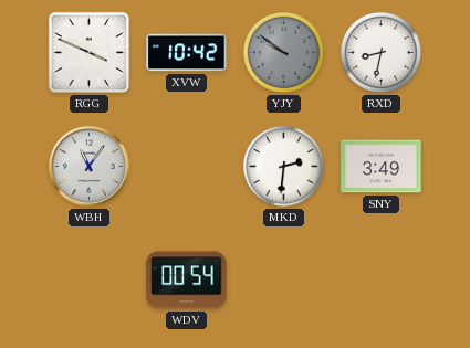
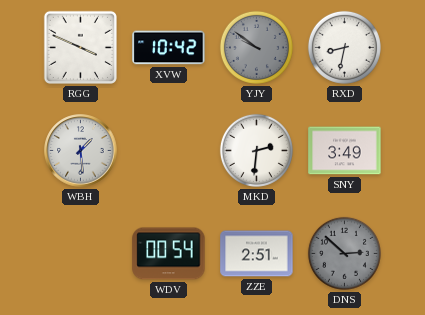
WBH: 11:06 -> 1:29 (81, 151)
ZZE: none -> 2:51 (257, 254)
DNS: none -> 2:52 (344, 253)
